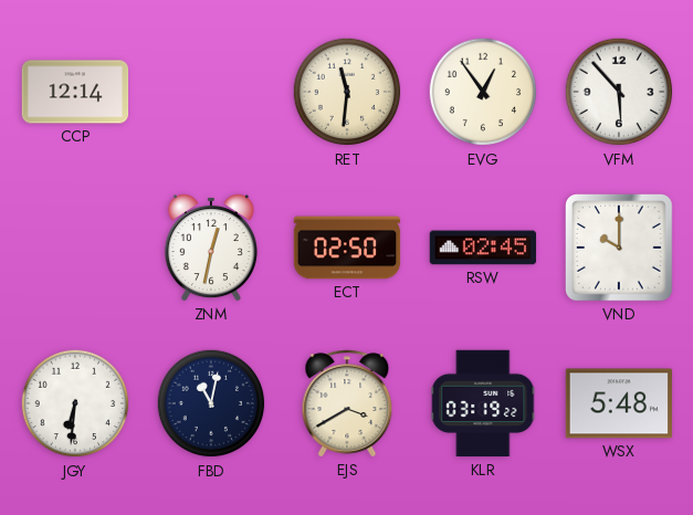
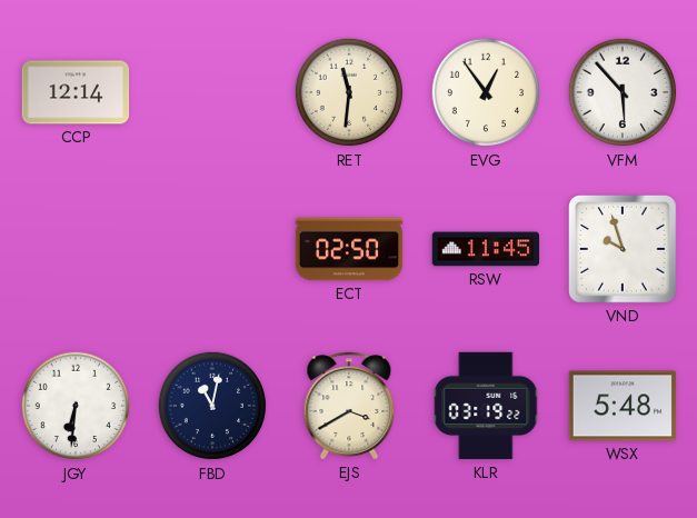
ZNM: 12:32 -> none (211, 248)
RSW: 02:45 -> 11:45 (486, 249)
VND: 10:00 -> 9:57 (624, 250)
